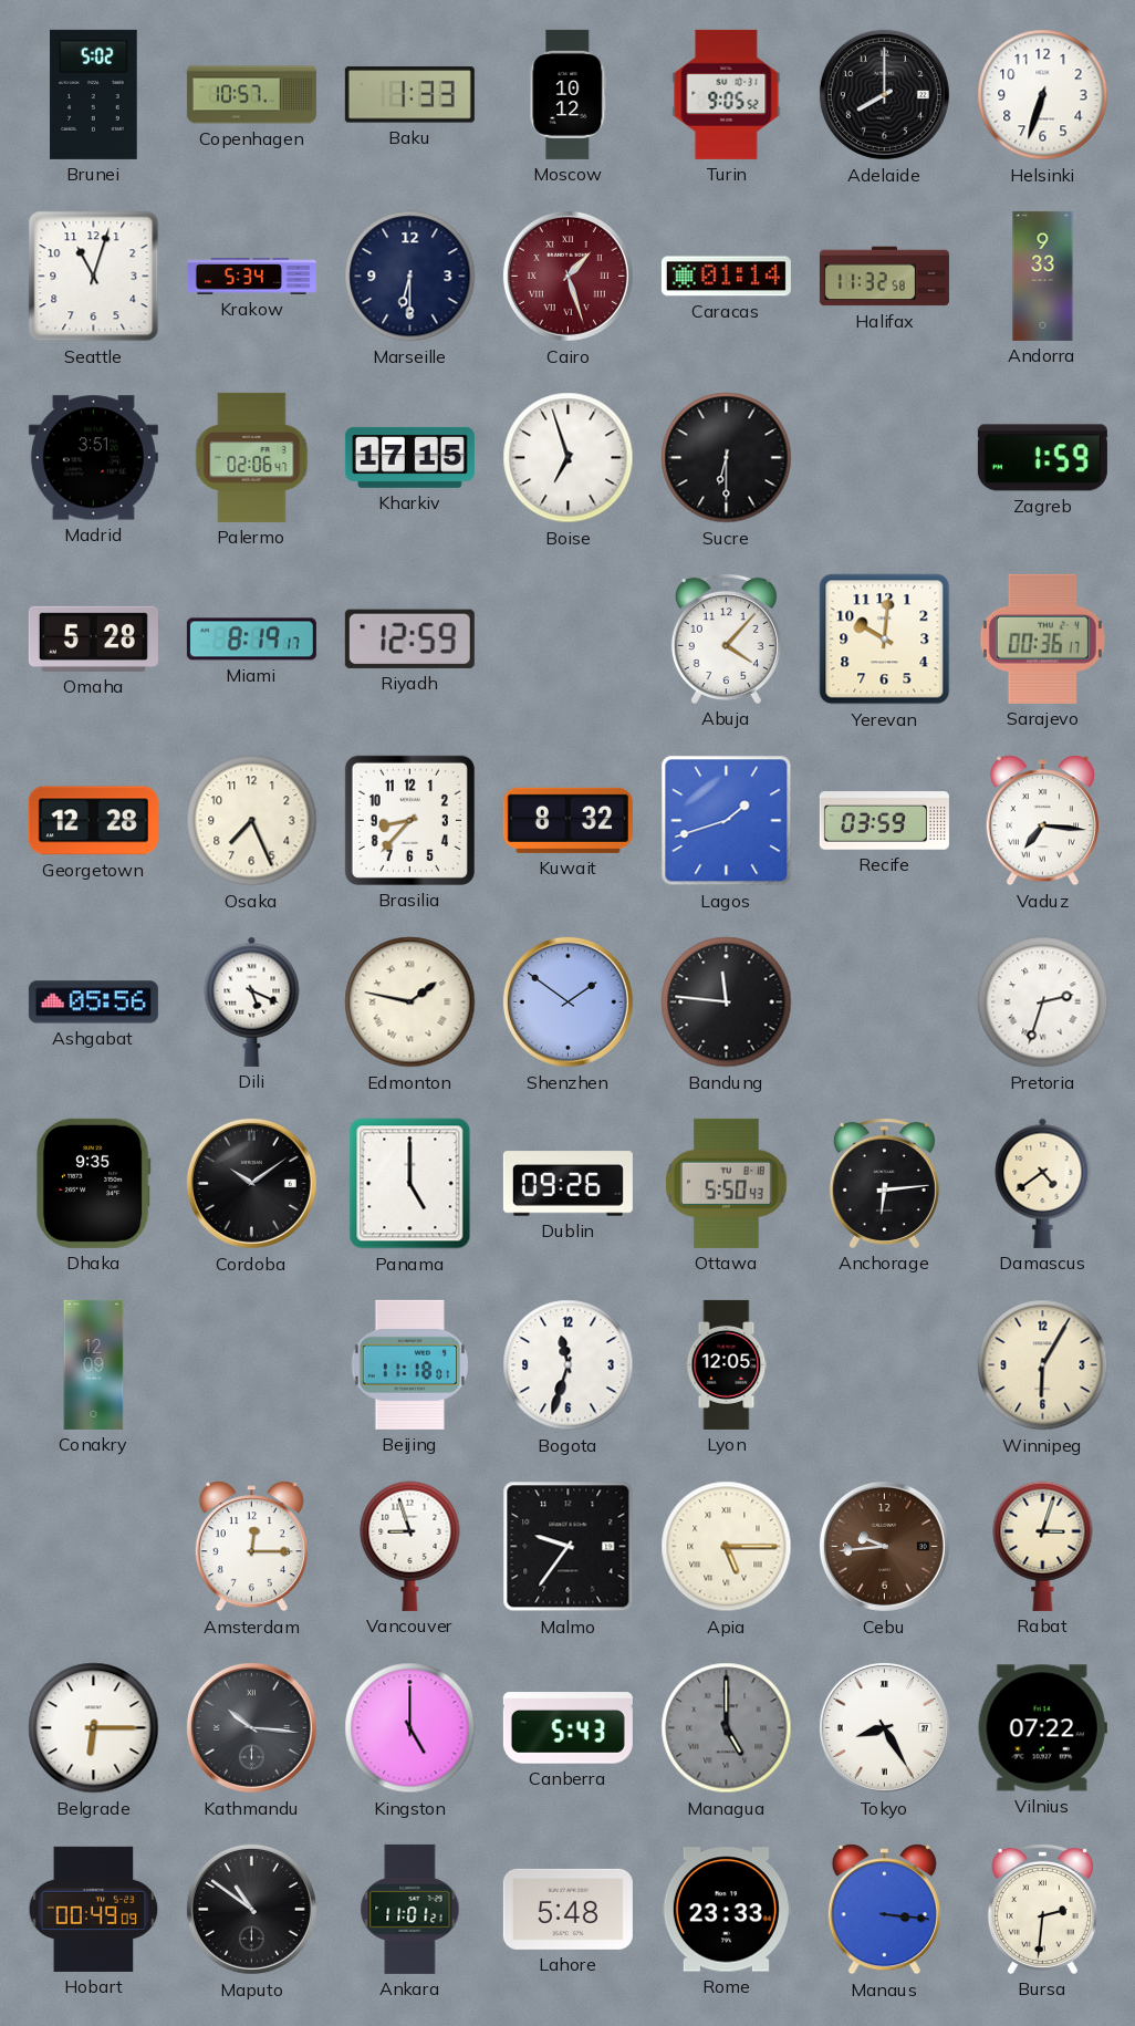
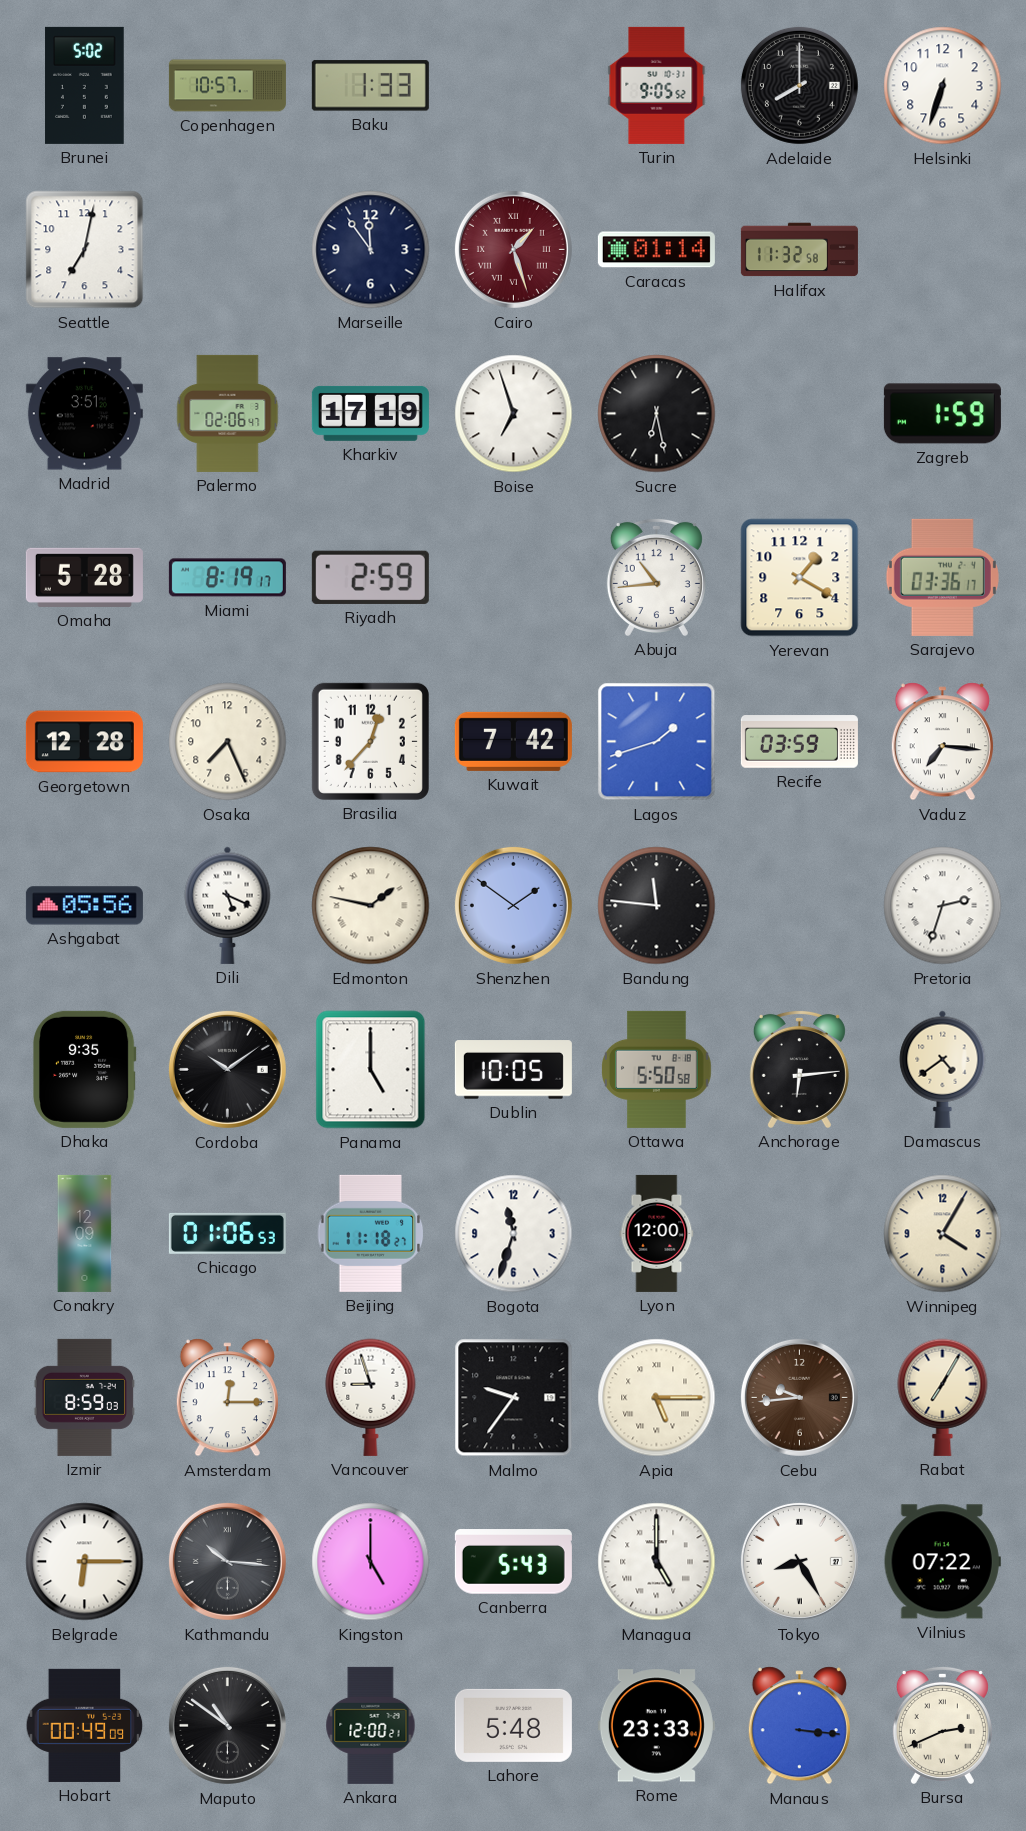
Moscow: 10:12 -> none (569, 94)
Seattle: 11:03 -> 7:02 (85, 250)
Krakow: 5:34 -> none (251, 277)
Marseille: 6:30 -> 11:54 (371, 250)
Andorra: 9:33 -> none (1043, 276)
Kharkiv: 17:15 -> 17:19 (370, 413)
Sucre: 6:30 -> 6:28 (657, 414)
Riyadh: 12:59 -> 2:59 (370, 577)
Abuja: 4:07 -> 10:44 (656, 577)
Yerevan: 10:01 -> 1:20 (800, 578)
Sarajevo: 00:36 -> 03:36 (942, 577)
Brasilia: 8:37 -> 12:37 (370, 741)
Kuwait: 8:32 -> 7:42 (513, 741)
Dublin: 09:26 -> 10:05 (513, 1070)
Ottawa: 5:50:43 -> 5:50:58 (657, 1069)
Chicago: none -> 01:06 (227, 1233)
Beijing: 11:18:01 -> 11:18:27 (371, 1233)
Lyon: 12:05 -> 12:00 (657, 1233)
Winnipeg: 6:05 -> 4:05 (943, 1234)
Izmir: none -> 8:59 (84, 1397)
Rabat: 3:03 -> 7:05 (943, 1397)
Managua dial: grey -> white (657, 1562)
Ankara: 11:01 -> 12:00 (371, 1725)
Bursa: 2:31 -> 2:41 (942, 1725)
